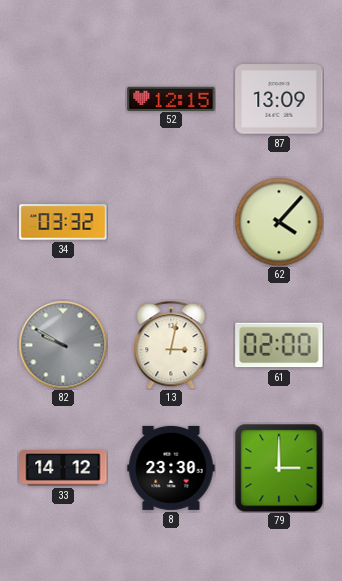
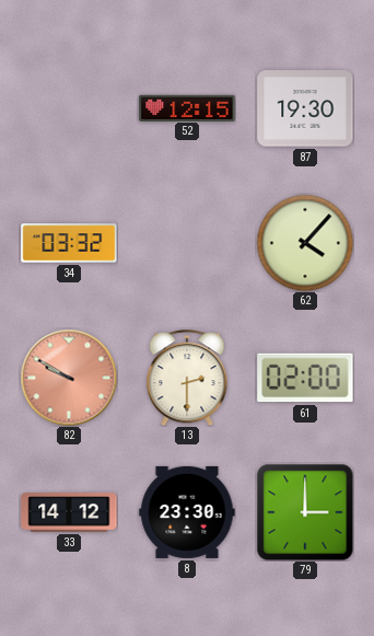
87: 13:09 -> 19:30 (305, 108)
82 dial: grey -> salmon (69, 378)
13: 3:02 -> 2:30 (187, 378)
